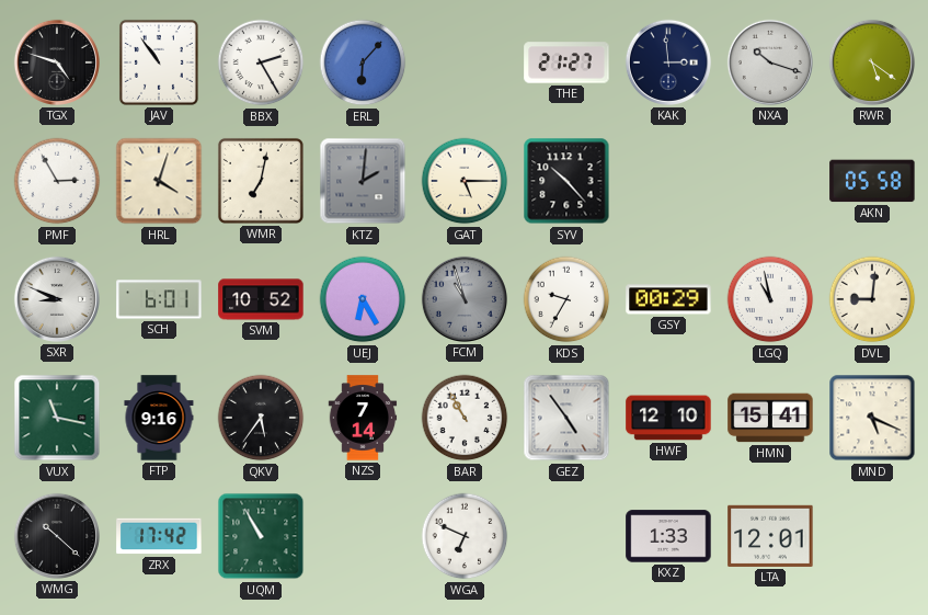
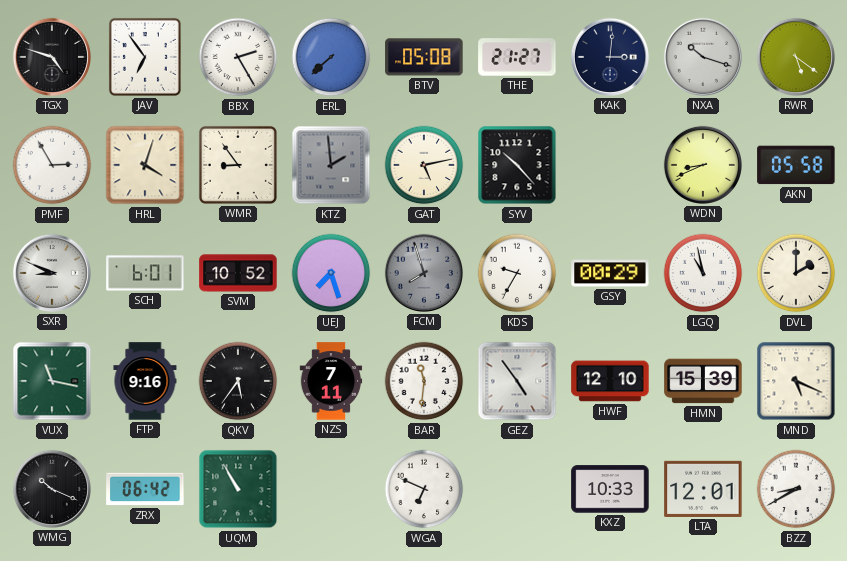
JAV: 10:54 -> 6:54 (145, 57)
ERL: 6:07 -> 7:38 (331, 57)
BTV: none -> 05:08 (424, 57)
KAK: 2:59 -> 3:01 (610, 57)
WMR: 7:02 -> 8:54 (238, 165)
KTZ: 2:01 -> 1:59 (331, 165)
GAT: 5:15 -> 5:13 (424, 165)
WDN: none -> 8:41 (703, 165)
UEJ: 6:25 -> 7:27 (331, 273)
FCM: 10:57 -> 7:57 (424, 273)
DVL: 9:01 -> 2:00 (796, 273)
NZS: 7:14 -> 7:11 (331, 381)
BAR: 10:55 -> 11:31 (424, 381)
HMN: 15:41 -> 15:39 (703, 381)
WMG: 10:22 -> 10:19 (52, 489)
ZRX: 17:42 -> 06:42 (145, 489)
KXZ: 1:33 -> 10:33 (610, 489)
BZZ: none -> 8:40 (796, 489)
